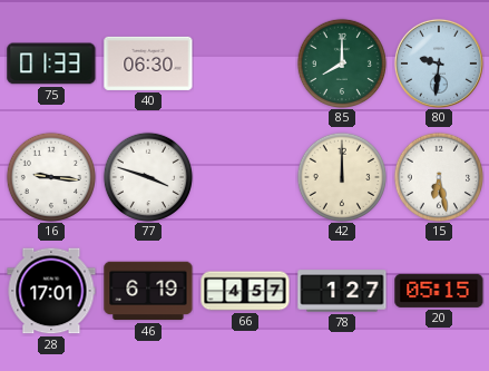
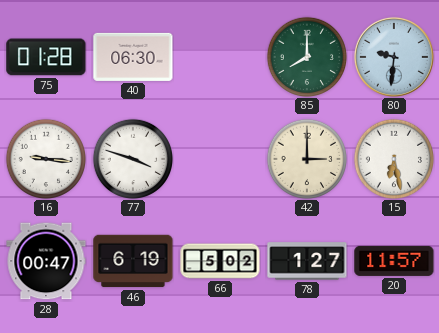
75: 01:33 -> 01:28 (46, 57)
42: 12:00 -> 3:00 (306, 158)
28: 17:01 -> 00:47 (46, 261)
66: 4:57 -> 5:02 (220, 261)
20: 05:15 -> 11:57 (394, 261)
